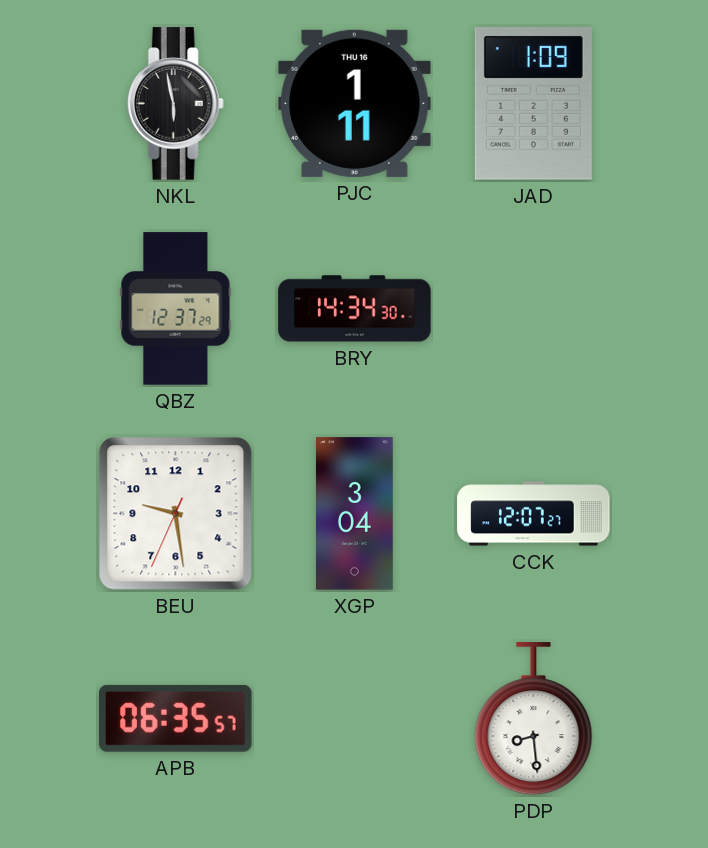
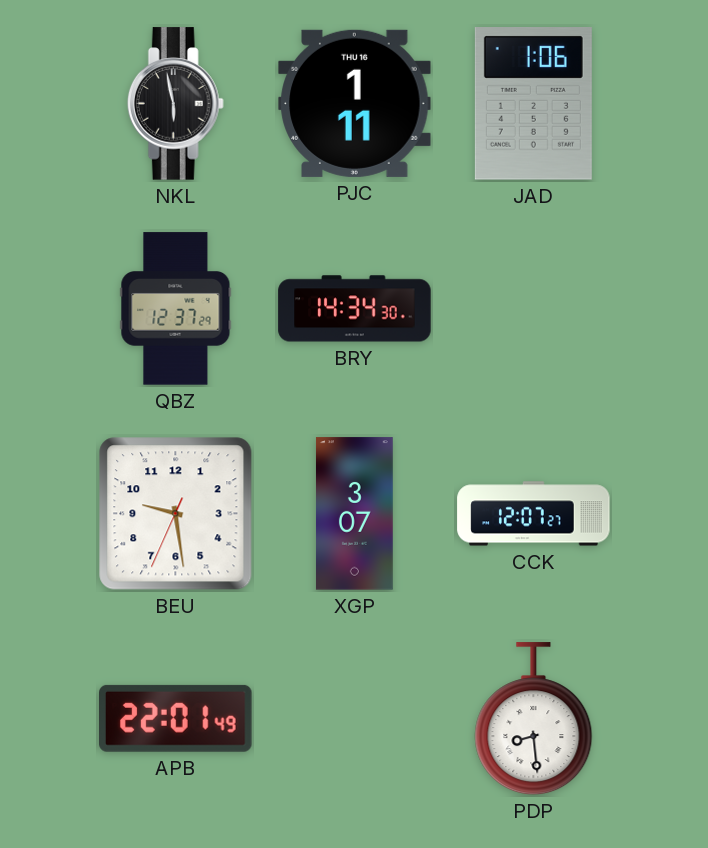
JAD: 1:09 -> 1:06 (533, 104)
XGP: 3:04 -> 3:07 (355, 514)
APB: 06:35 -> 22:01 (176, 718)
